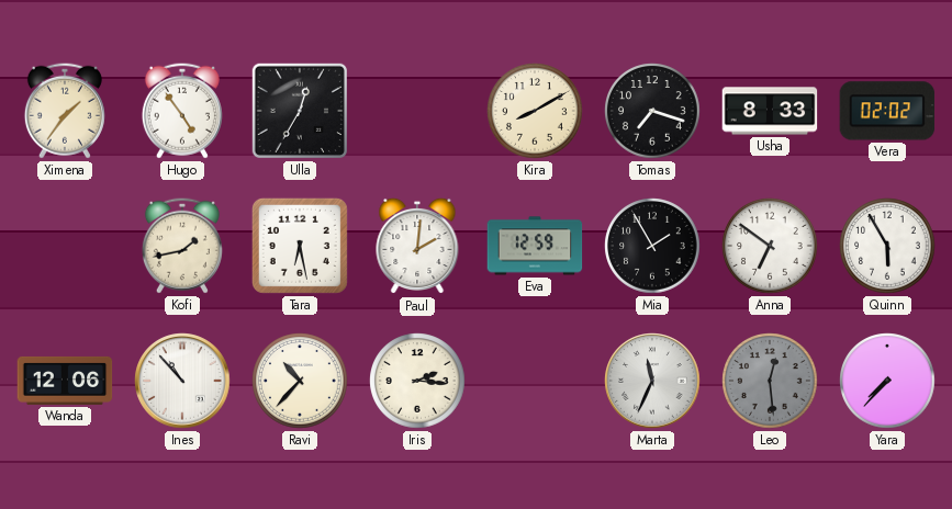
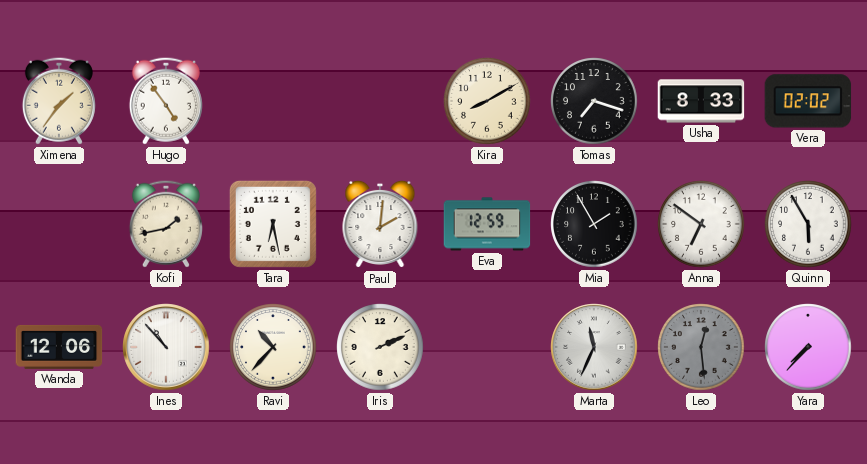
Ulla: 12:35 -> none (300, 111)
Iris: 2:16 -> 2:11 (380, 347)
